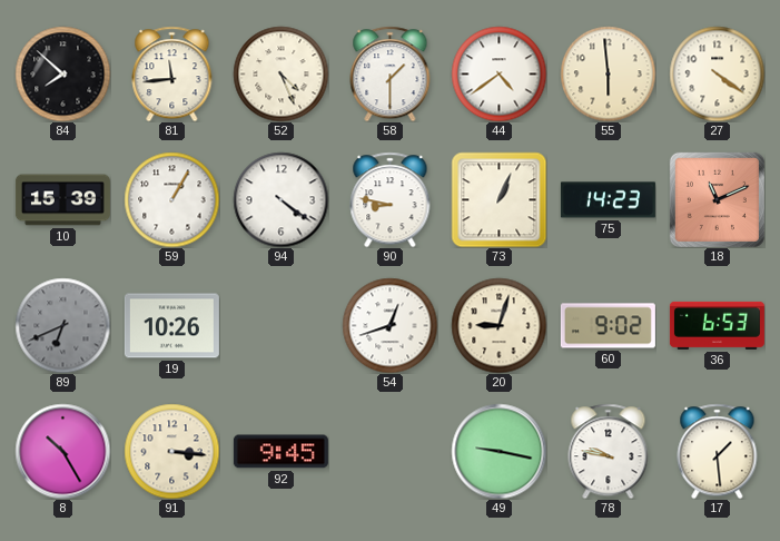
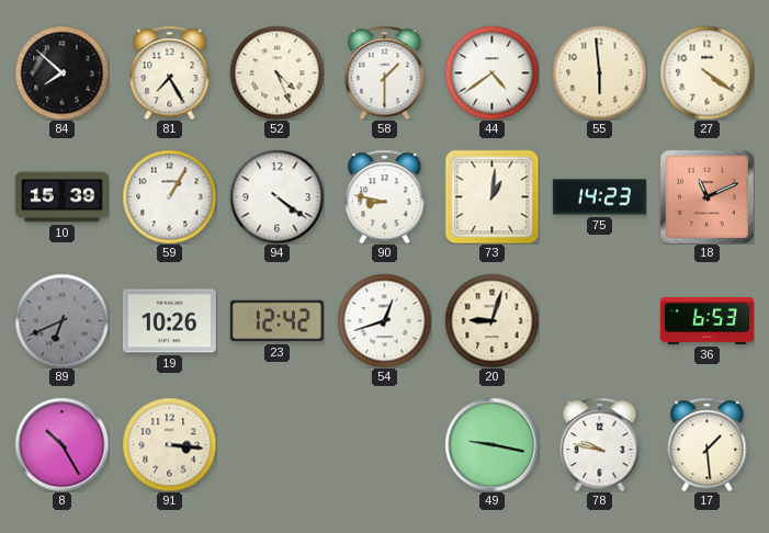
81: 11:44 -> 7:25 (170, 72)
73: 1:04 -> 1:01 (491, 196)
23: none -> 12:42 (276, 321)
60: 9:02 -> none (608, 326)
92: 9:45 -> none (280, 452)
